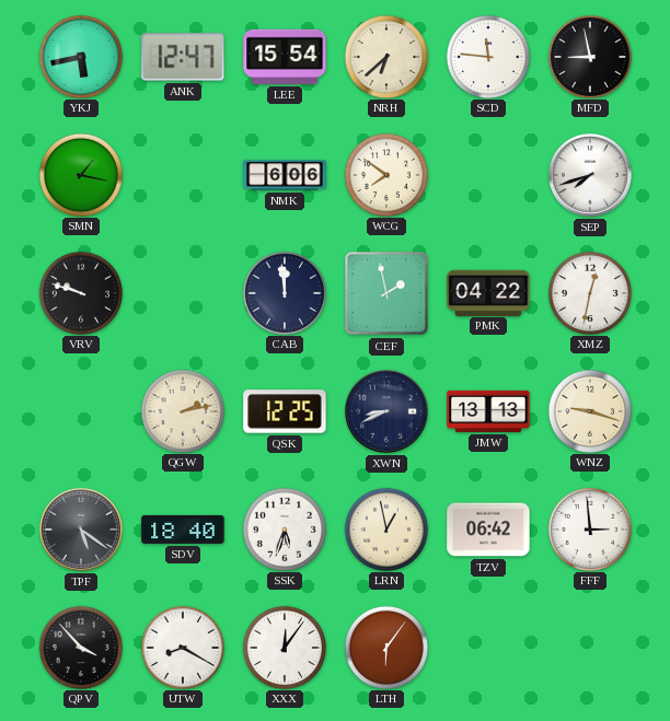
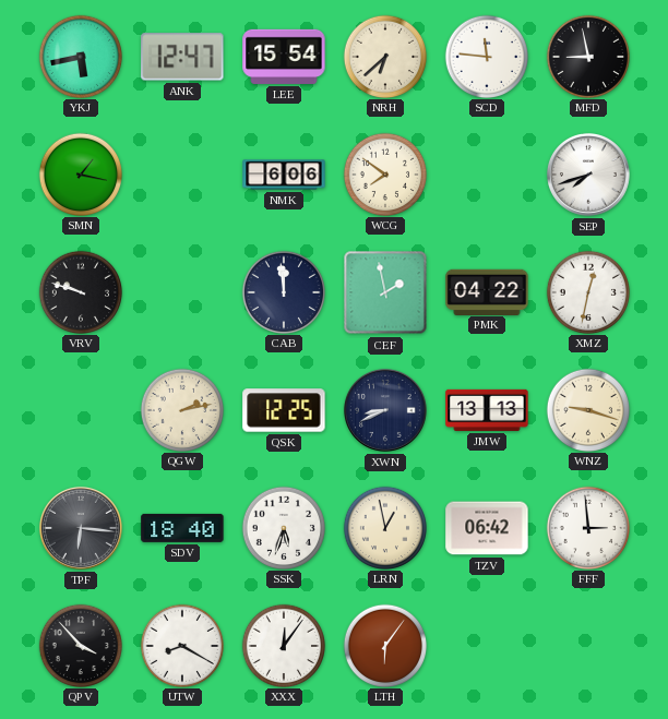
TPF: 5:21 -> 6:16 (81, 528)
